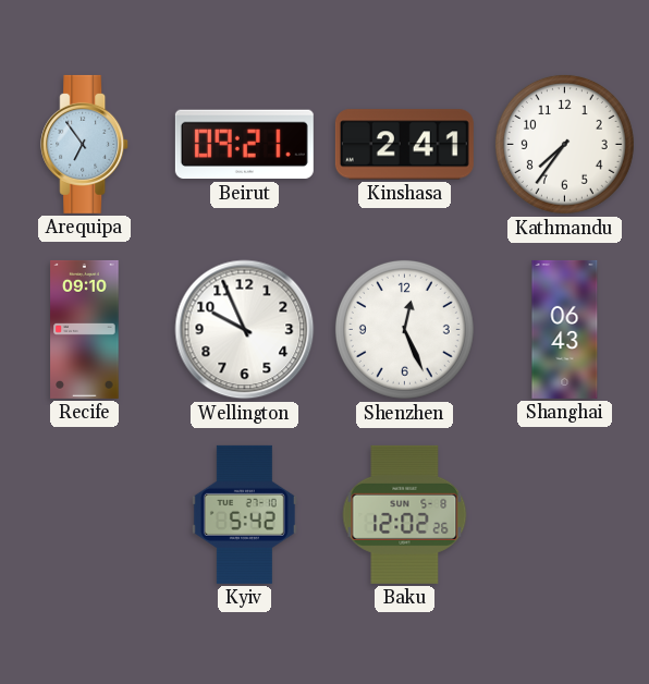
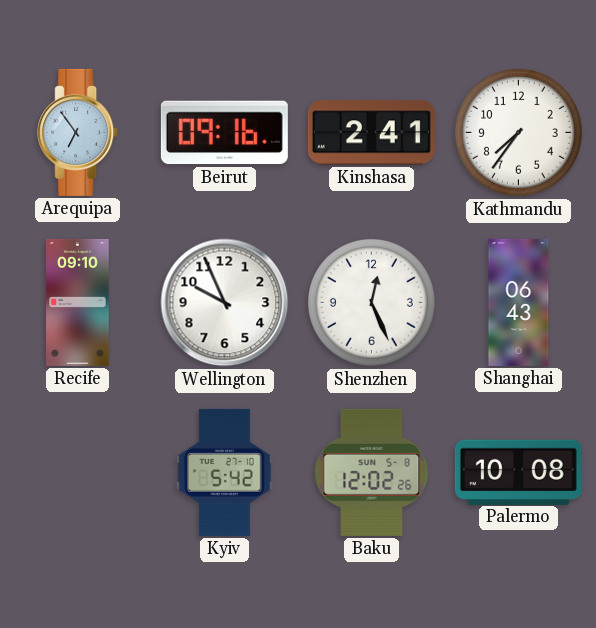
Beirut: 09:21 -> 09:16 (224, 133)
Palermo: none -> 10:08 (518, 472)
